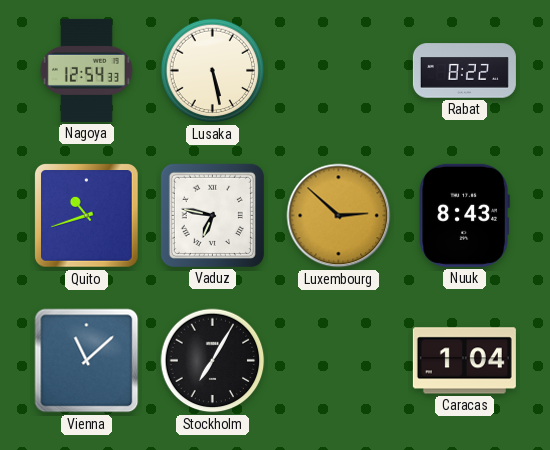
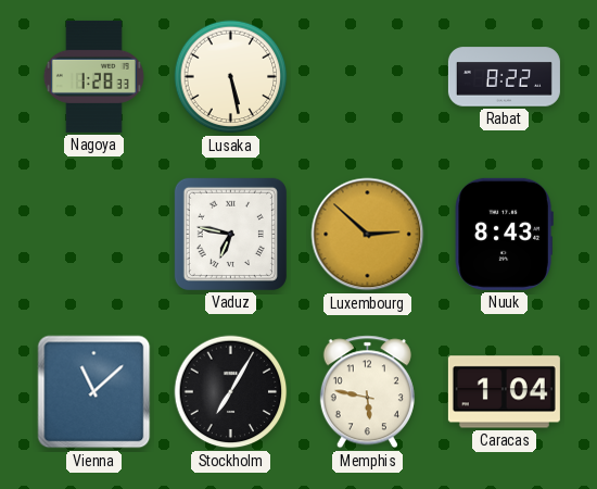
Nagoya: 12:54 -> 1:28 (93, 76)
Quito: 10:42 -> none (87, 216)
Memphis: none -> 5:47 (367, 392)
